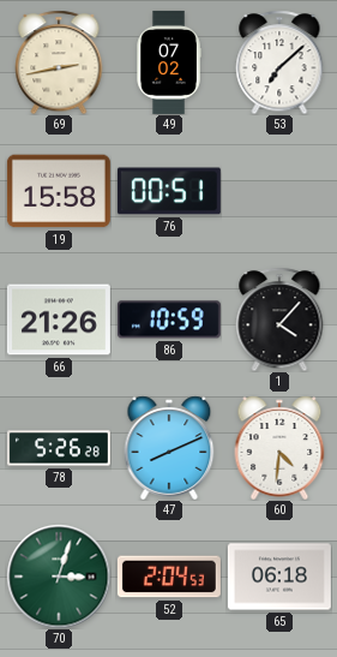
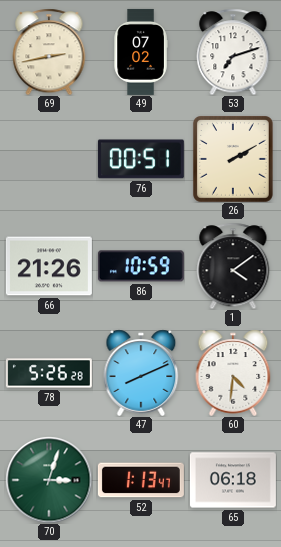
53: 7:08 -> 7:12 (233, 52)
19: 15:58 -> none (59, 191)
26: none -> 2:10 (233, 159)
1: 4:07 -> 4:09 (233, 266)
52: 2:04 -> 1:13 (141, 480)
